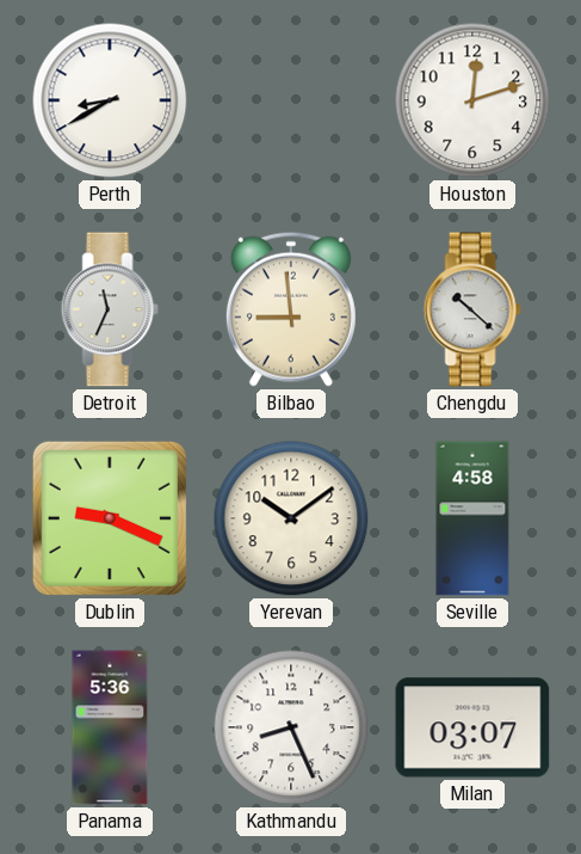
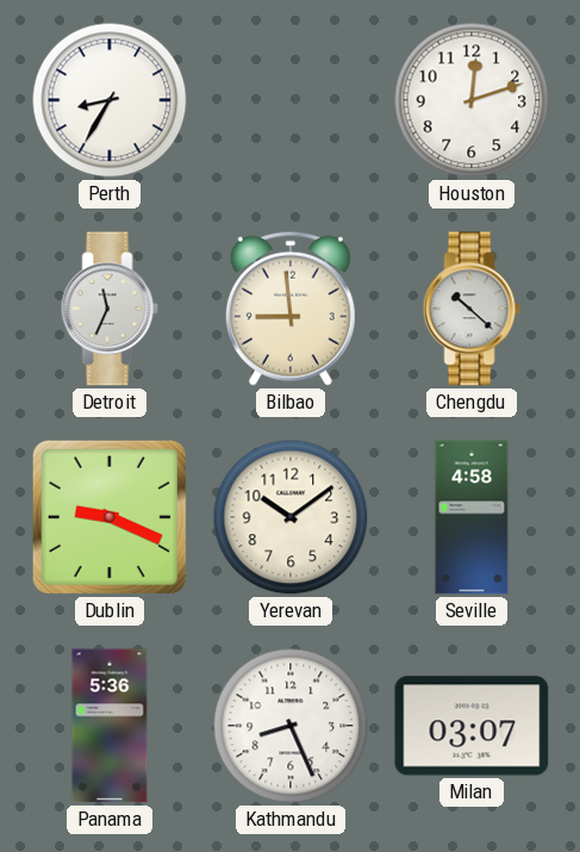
Perth: 8:40 -> 8:35 (110, 100)
